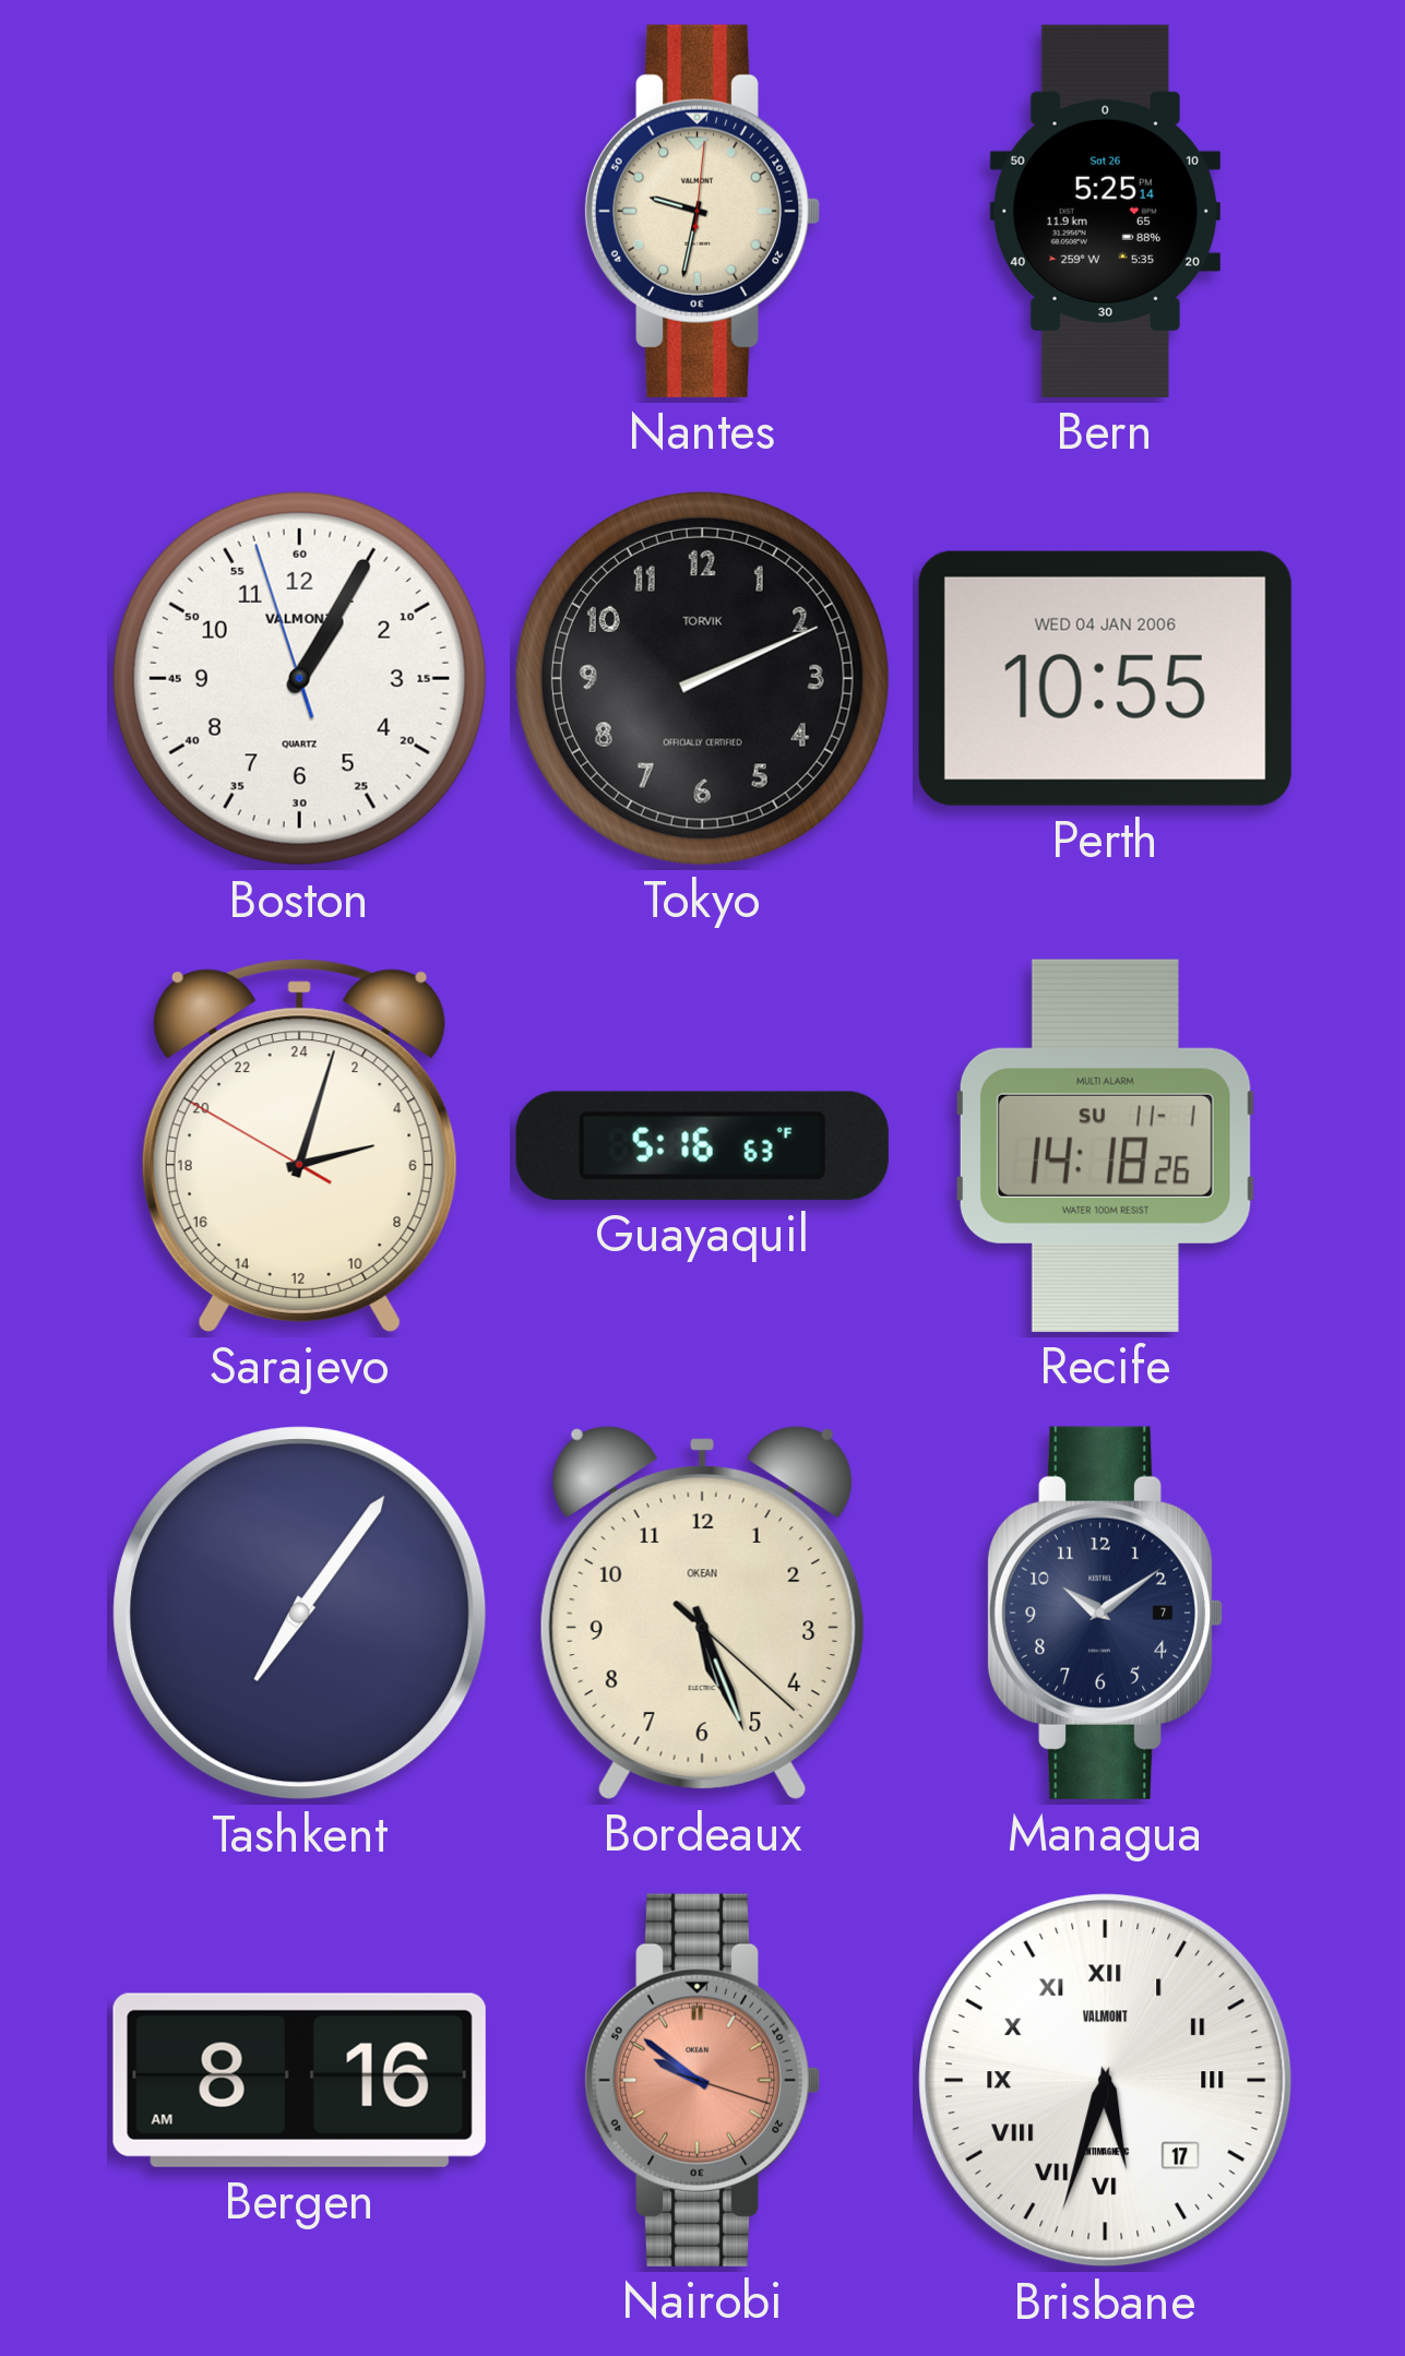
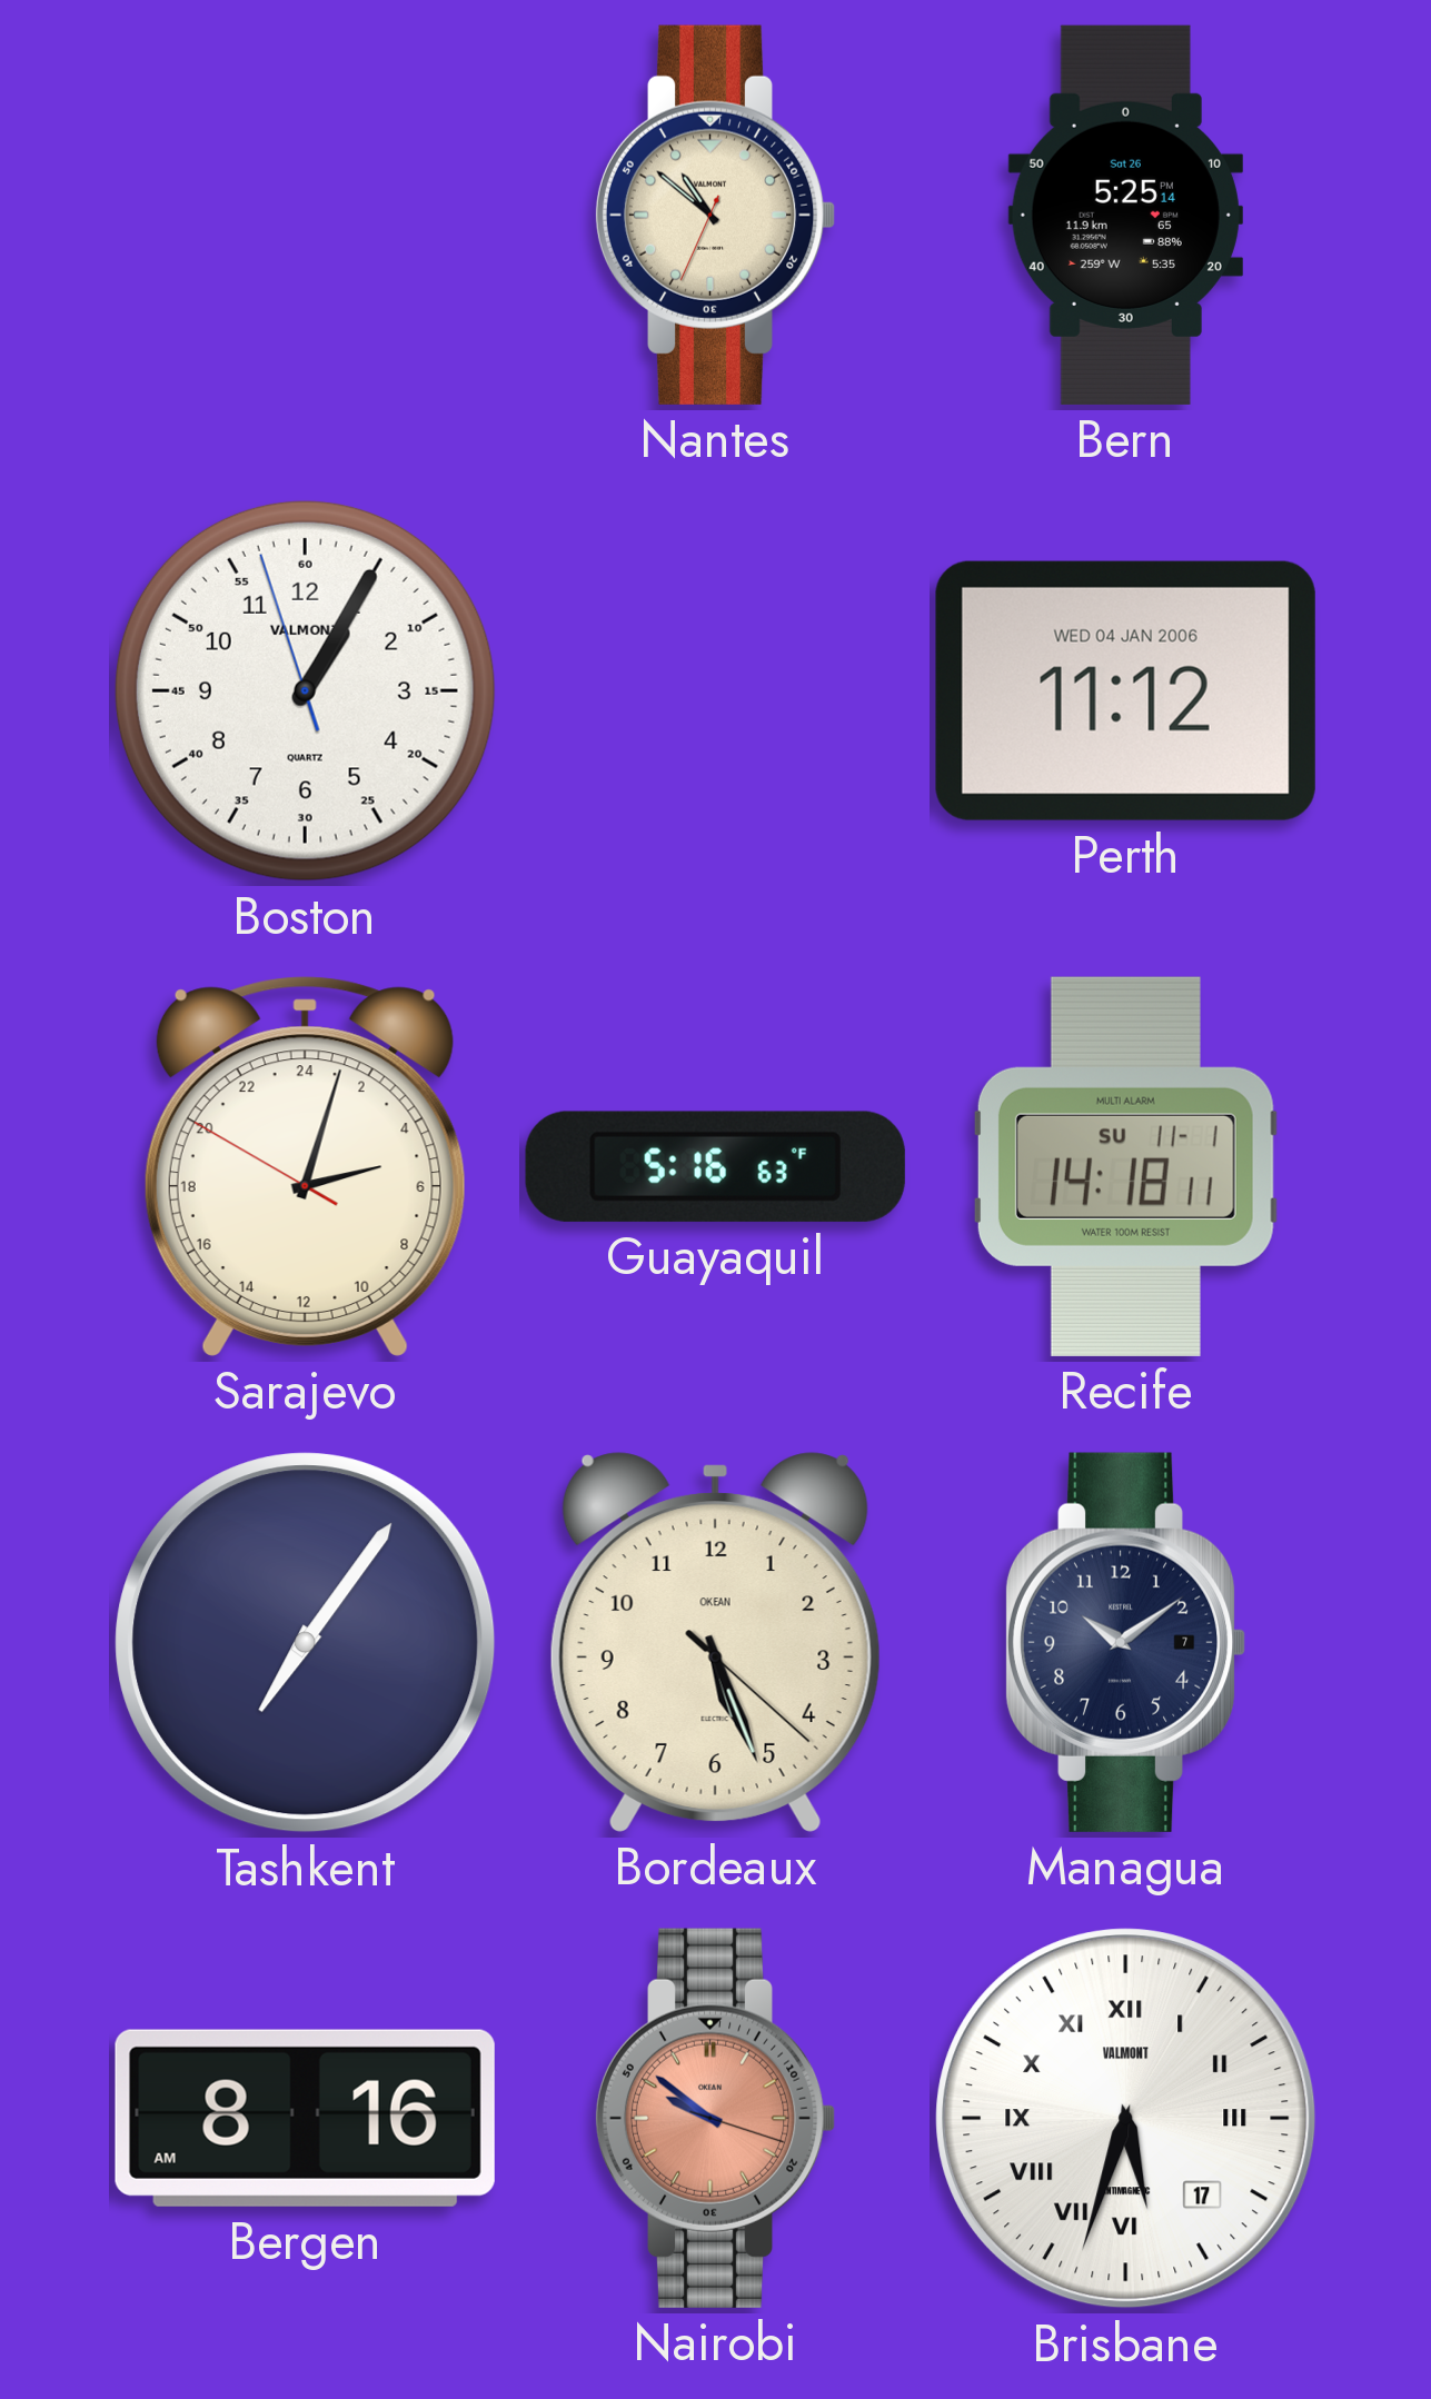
Nantes: 9:32 -> 10:51 (715, 215)
Tokyo: 2:11 -> none (702, 678)
Perth: 10:55 -> 11:12 (1125, 690)
Recife: 14:18:26 -> 14:18:11 (1125, 1166)
